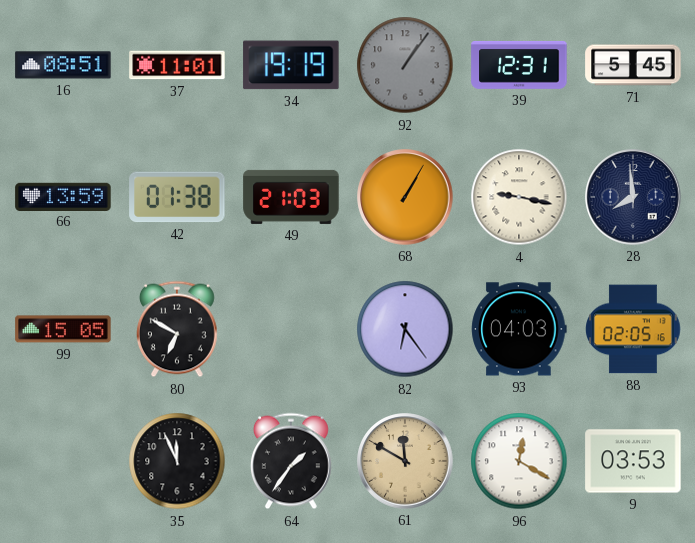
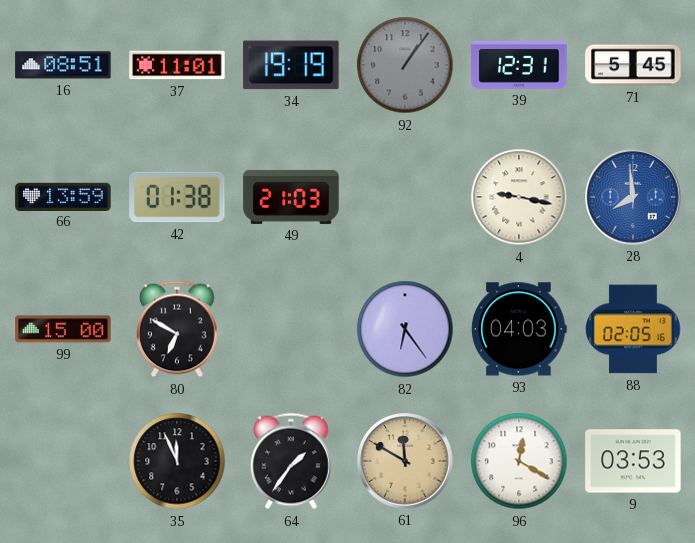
68: 1:05 -> none (405, 197)
28 dial: navy -> blue (633, 197)
99: 15:05 -> 15:00 (63, 329)
